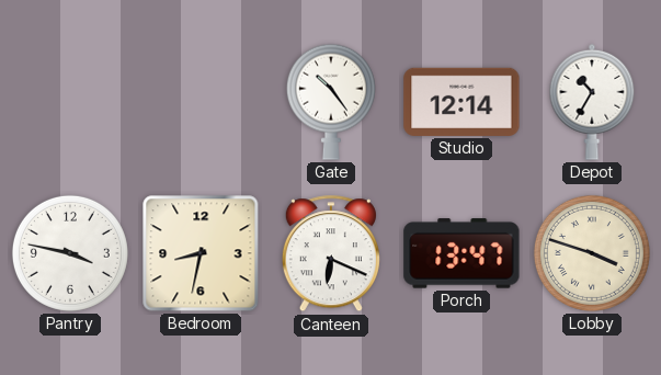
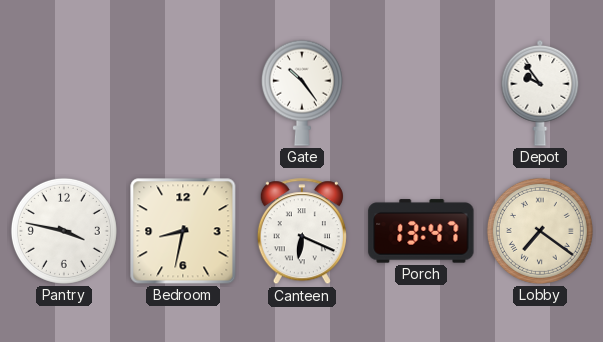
Studio: 12:14 -> none (461, 102)
Depot: 10:35 -> 9:54 (540, 93)
Lobby: 3:48 -> 7:21 (540, 231)
